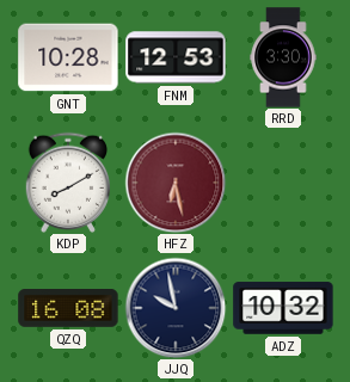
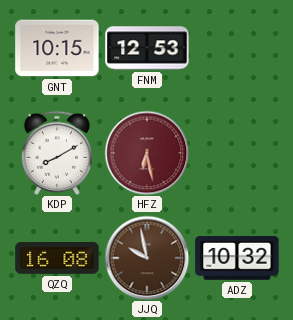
GNT: 10:28 -> 10:15 (57, 48)
RRD: 3:30 -> none (283, 57)
JJQ dial: navy -> brown (147, 258)
